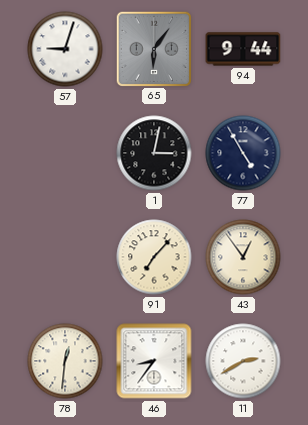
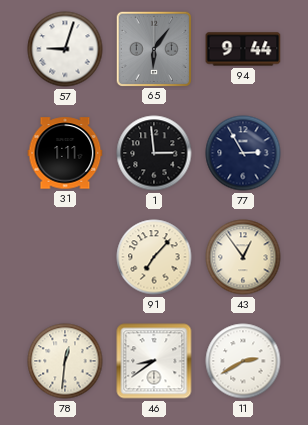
31: none -> 1:11 (65, 153)
1: 3:02 -> 2:59 (154, 153)
77: 4:55 -> 2:55 (243, 153)
46: 8:36 -> 8:39 (154, 361)
